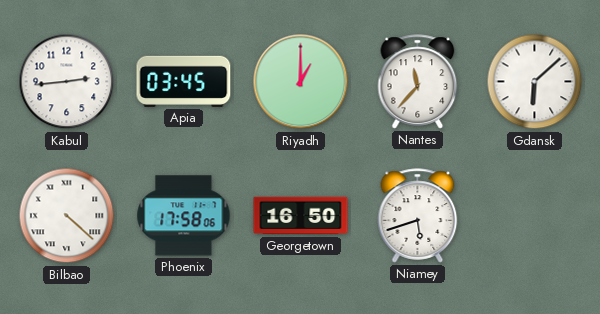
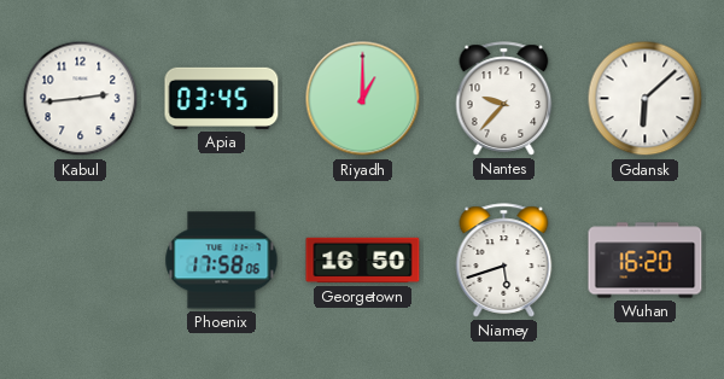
Nantes: 11:37 -> 9:37 (504, 99)
Bilbao: 4:22 -> none (67, 216)
Wuhan: none -> 16:20 (646, 261)
